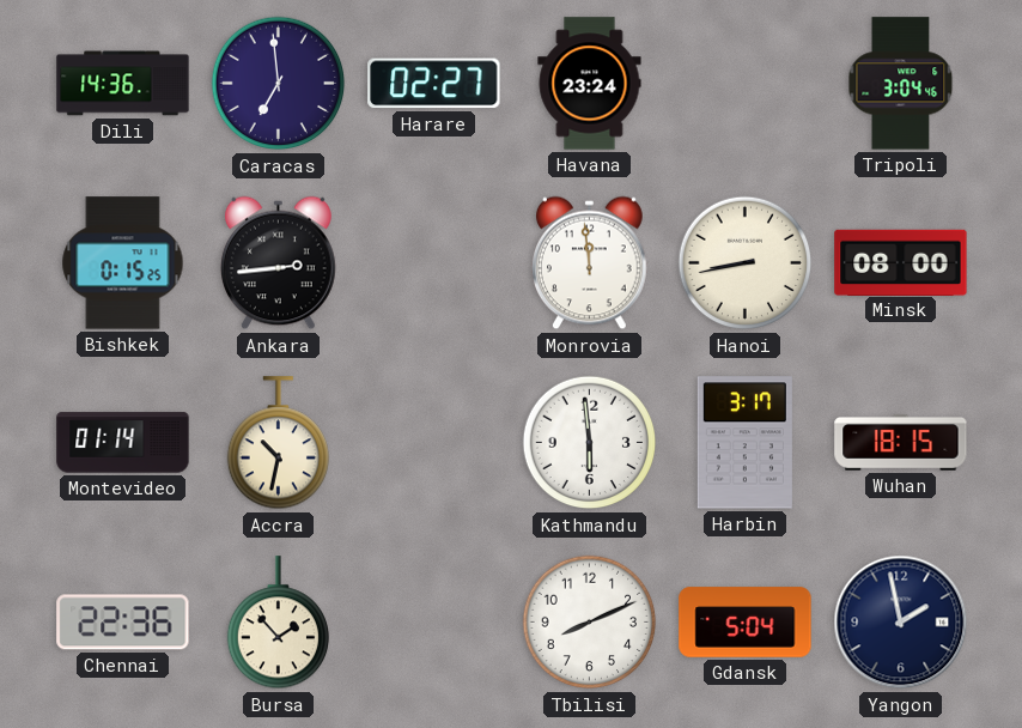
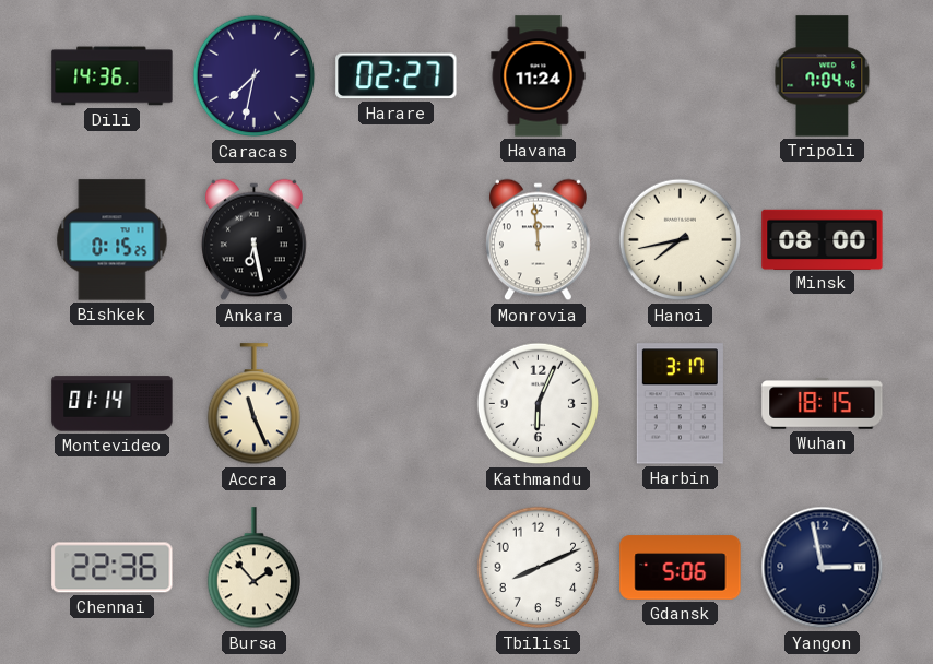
Caracas: 6:59 -> 7:32 (255, 76)
Havana: 23:24 -> 11:24 (539, 76)
Tripoli: 3:04 -> 7:04 (823, 76)
Ankara: 2:44 -> 6:28 (255, 240)
Hanoi: 8:43 -> 7:43 (681, 240)
Accra: 10:32 -> 11:26 (253, 404)
Kathmandu: 5:59 -> 6:04 (539, 404)
Gdansk: 5:04 -> 5:06 (681, 568)
Yangon: 1:58 -> 2:58 (823, 568)
